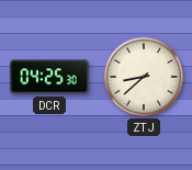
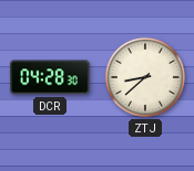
DCR: 04:25 -> 04:28 (50, 77)
